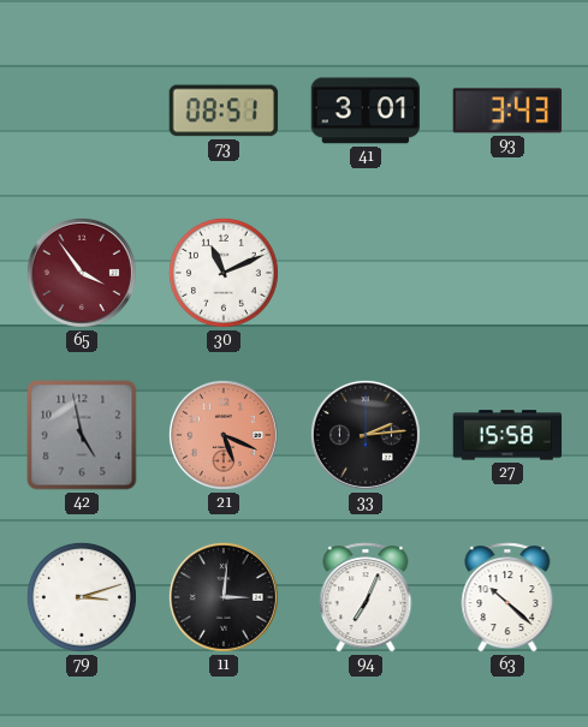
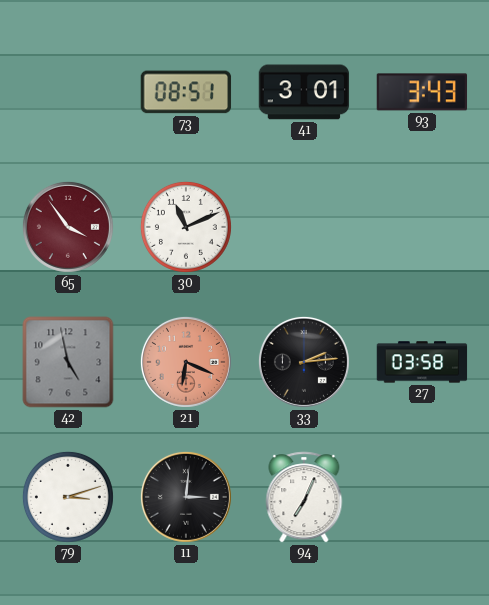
21: 5:19 -> 6:19 (186, 362)
27: 15:58 -> 03:58 (422, 362)
63: 10:22 -> none (507, 597)
